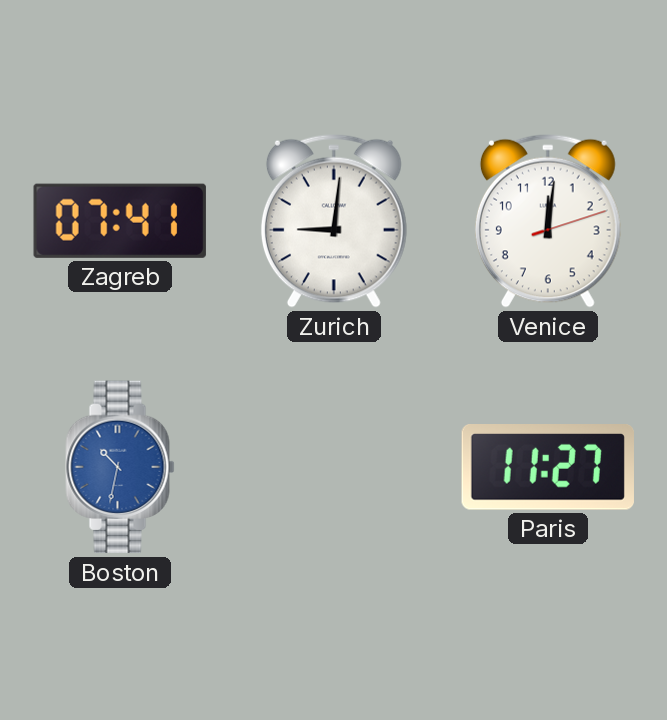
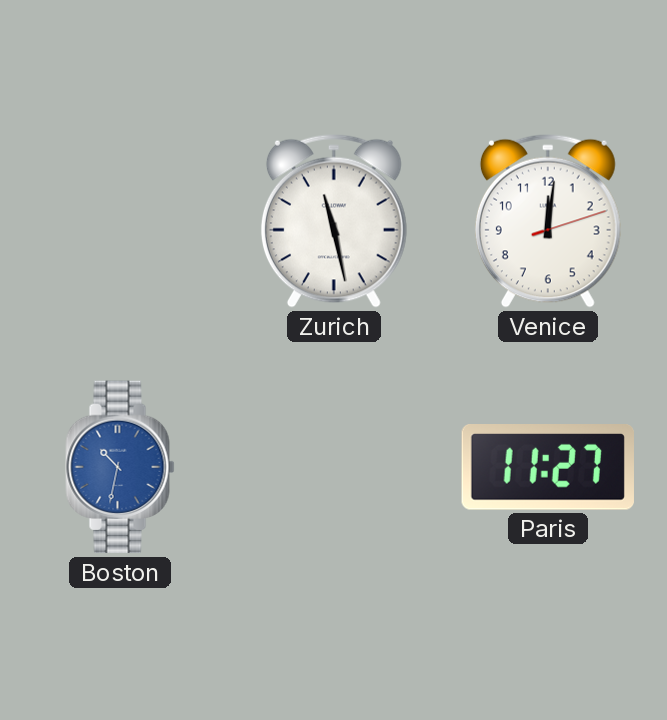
Zagreb: 07:41 -> none (120, 221)
Zurich: 9:01 -> 11:28 (334, 221)
